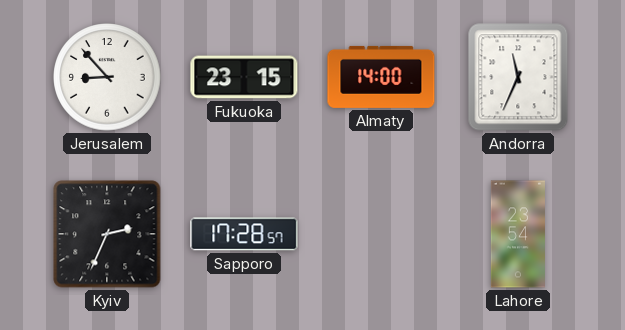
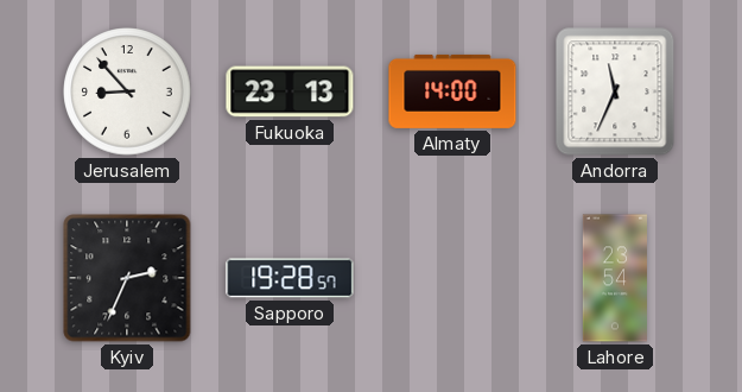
Fukuoka: 23:15 -> 23:13 (290, 91)
Sapporo: 17:28 -> 19:28 (290, 278)
